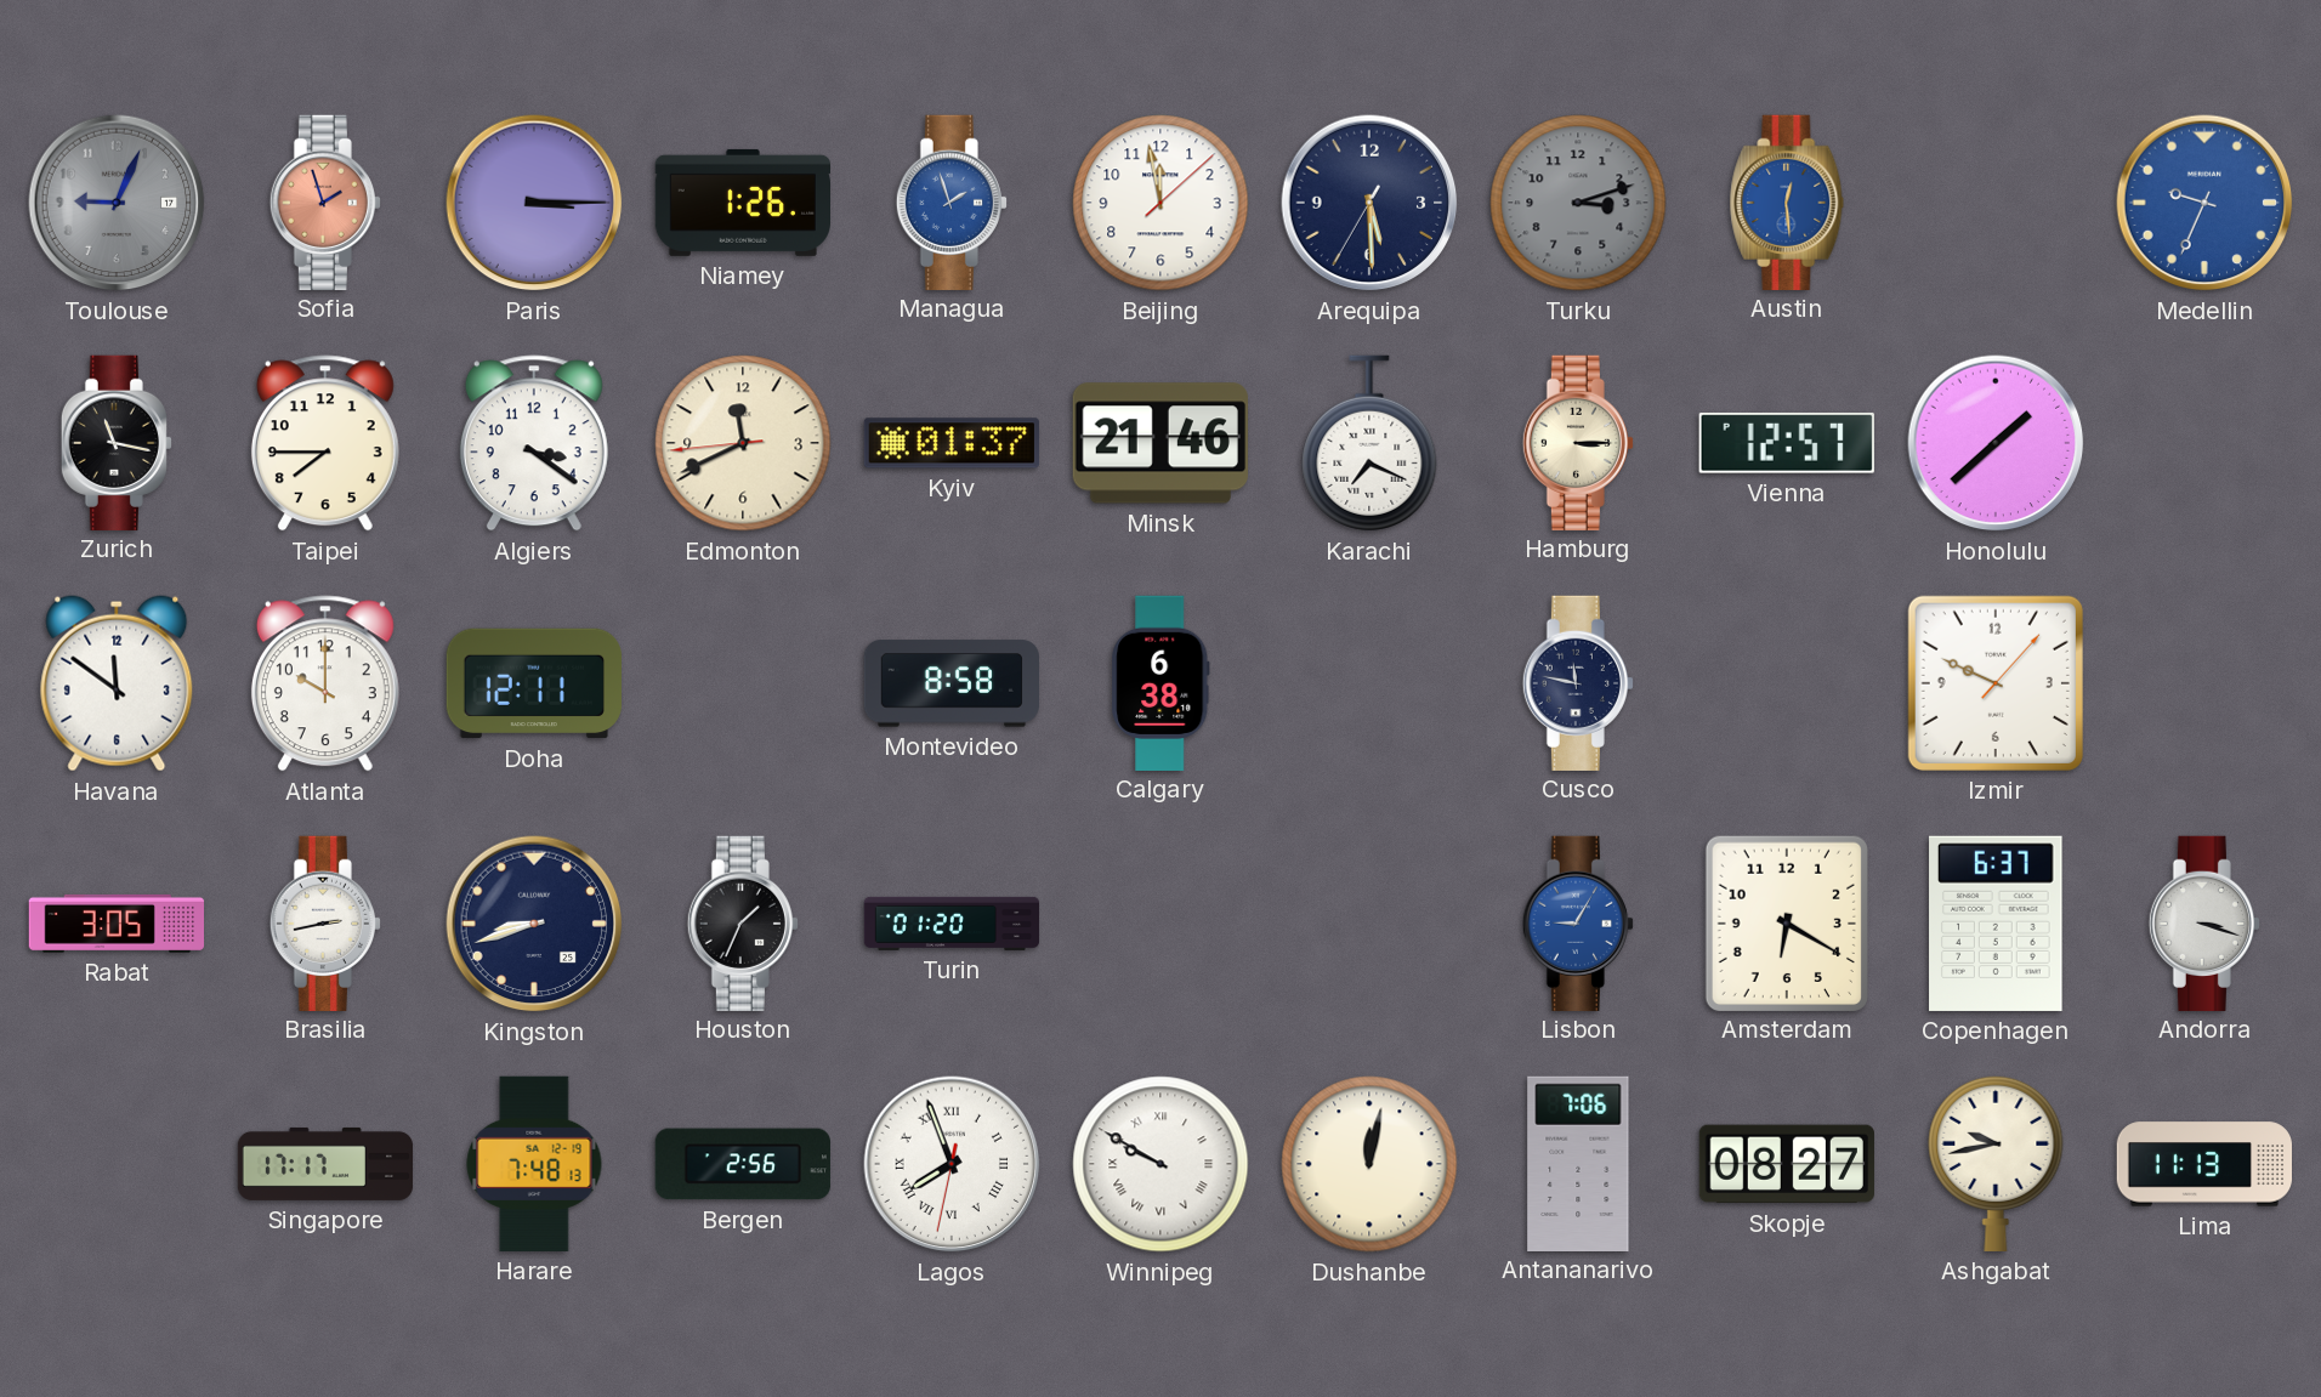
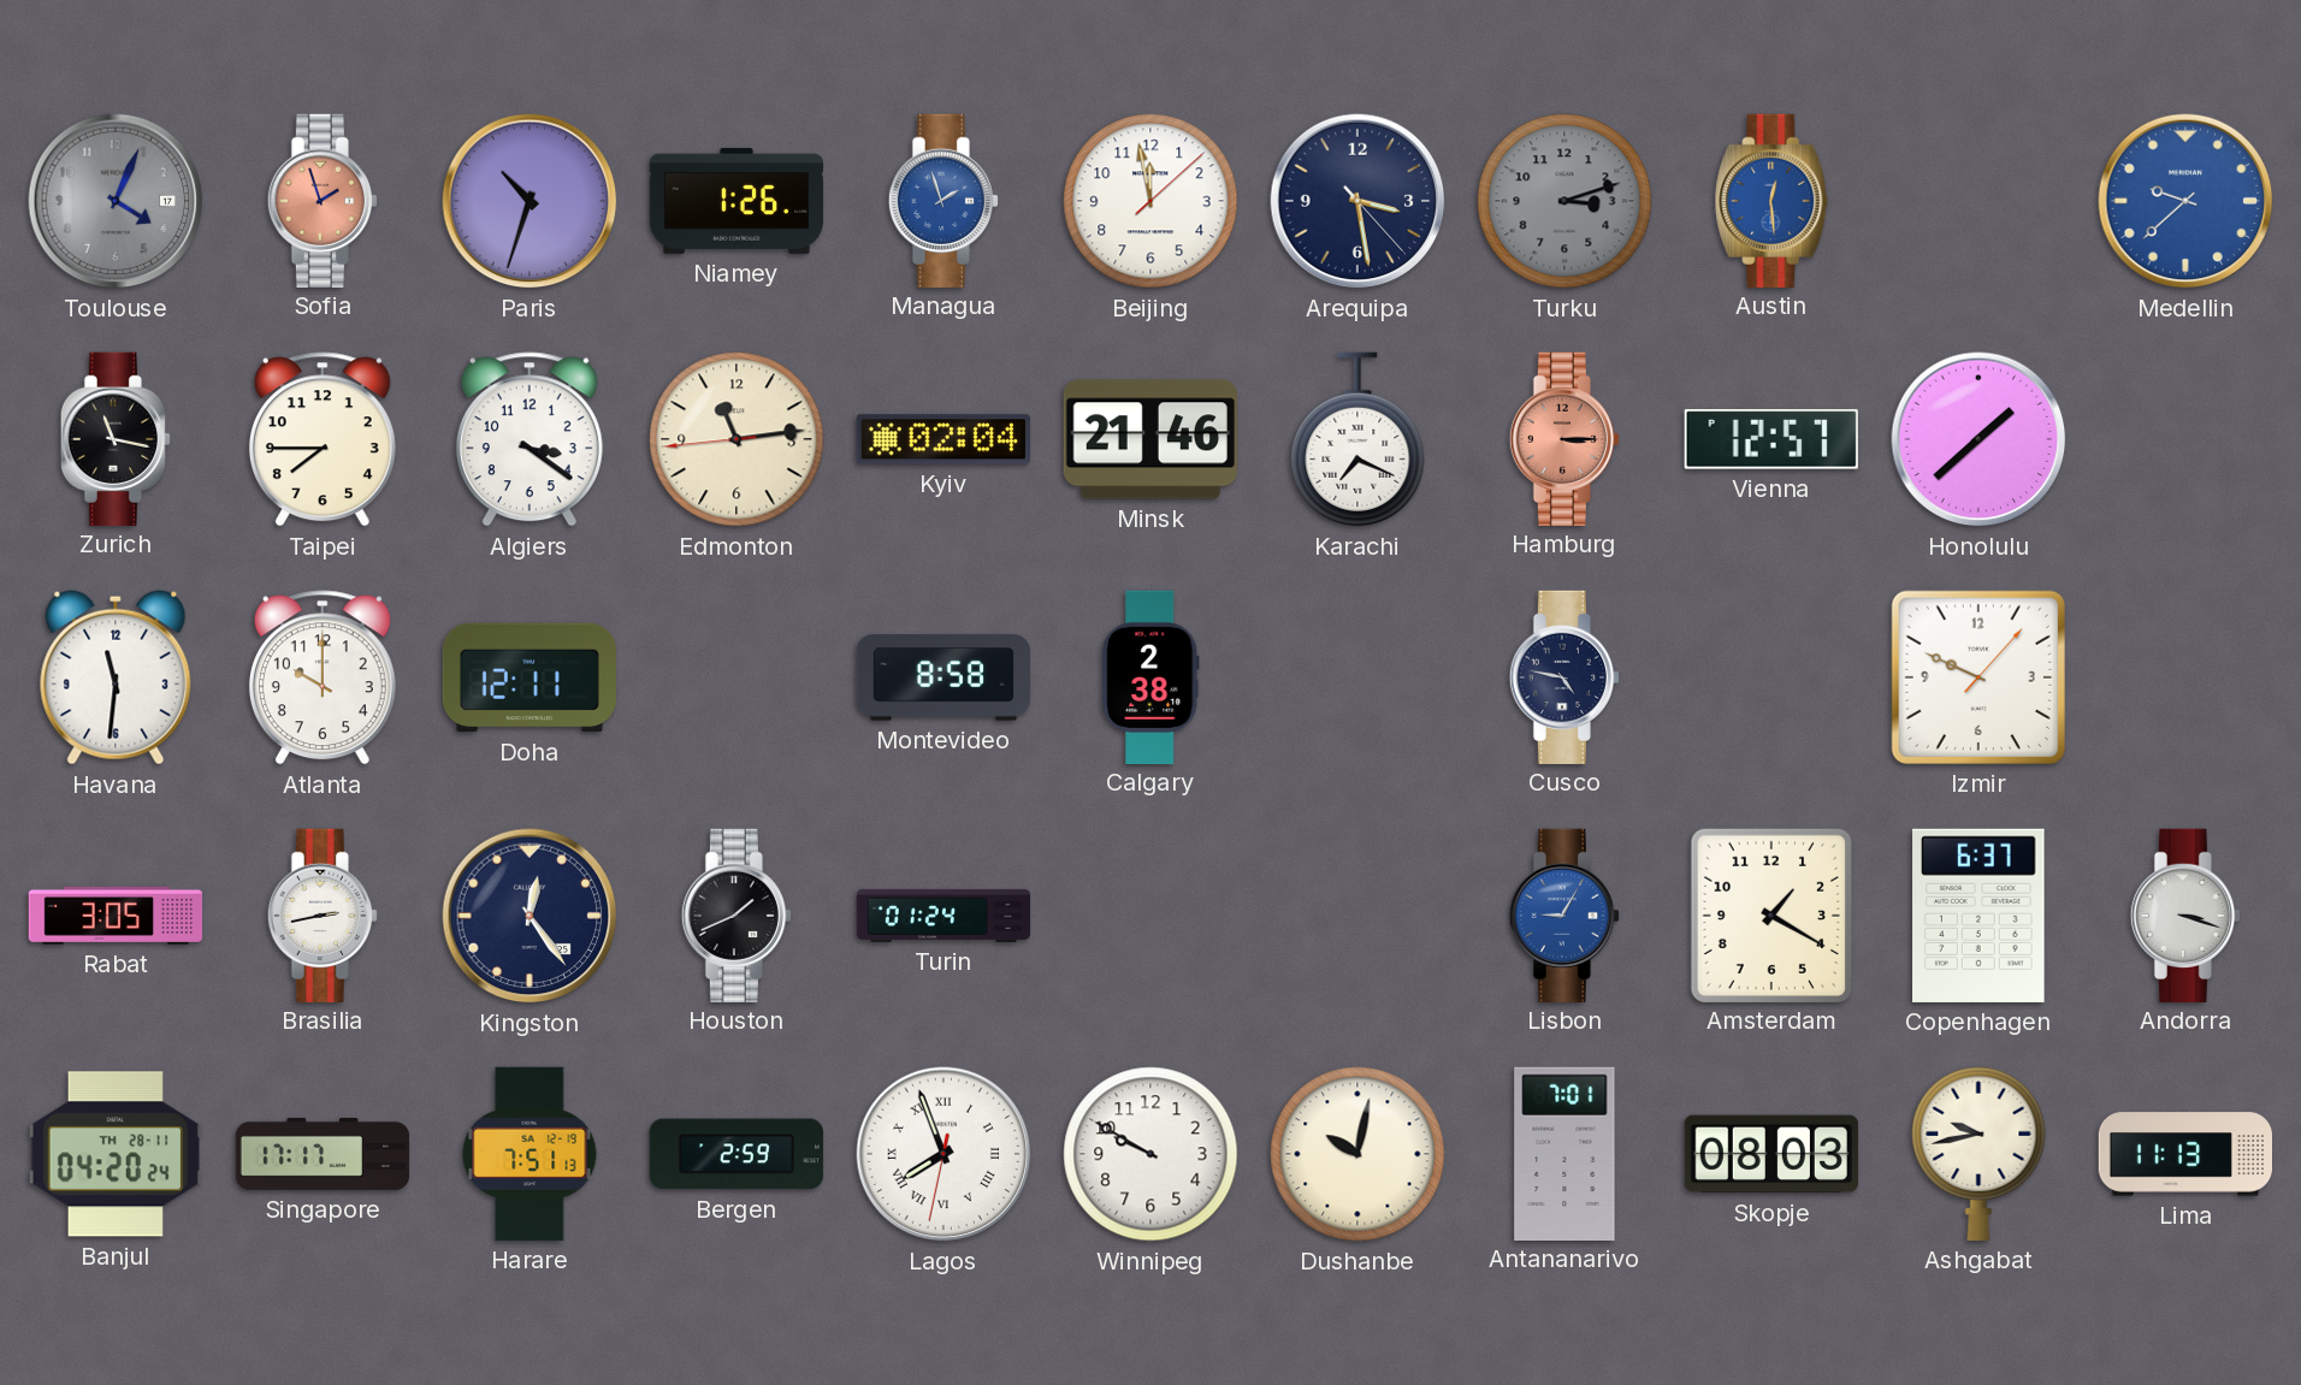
Toulouse: 9:04 -> 4:04 (116, 201)
Paris: 3:15 -> 10:33 (530, 201)
Arequipa: 5:29 -> 3:28 (1357, 201)
Medellin: 9:34 -> 9:38 (2185, 201)
Edmonton: 11:40 -> 11:13 (737, 439)
Kyiv: 01:37 -> 02:04 (944, 439)
Hamburg dial: cream -> salmon (1564, 438)
Havana: 11:51 -> 11:31 (116, 677)
Calgary: 6:38 -> 2:38 (1150, 676)
Cusco: 11:47 -> 4:47 (1564, 676)
Kingston: 8:42 -> 12:24 (530, 916)
Houston: 1:34 -> 1:41 (737, 915)
Turin: 01:20 -> 01:24 (944, 916)
Amsterdam: 6:20 -> 1:20 (1771, 915)
Banjul: none -> 04:20 (116, 1154)
Harare: 7:48 -> 7:51 (530, 1154)
Bergen: 2:56 -> 2:59 (737, 1154)
Winnipeg numerals: Roman -> Arabic (1150, 1154)
Dushanbe: 12:02 -> 10:02 (1357, 1154)
Antananarivo: 7:06 -> 7:01 (1564, 1153)
Skopje: 08:27 -> 08:03 (1771, 1154)
